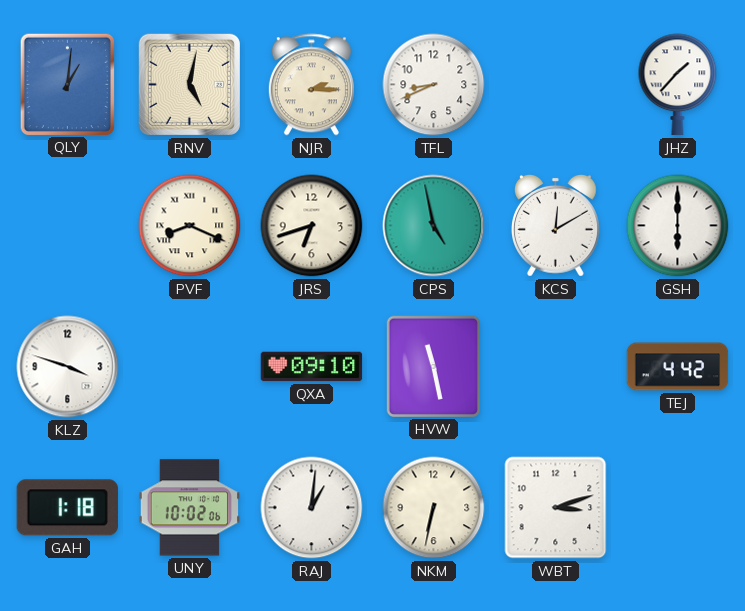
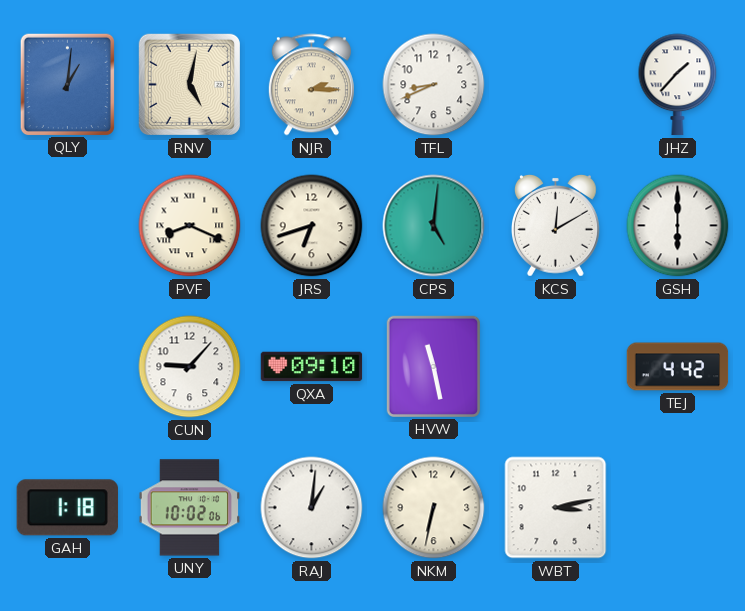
CPS: 4:58 -> 5:01 (434, 226)
KLZ: 3:48 -> none (68, 367)
CUN: none -> 9:07 (190, 367)
WBT: 3:12 -> 3:13 (556, 508)
